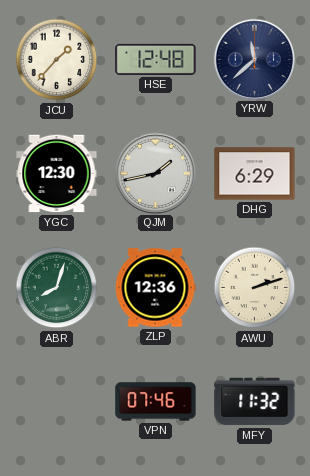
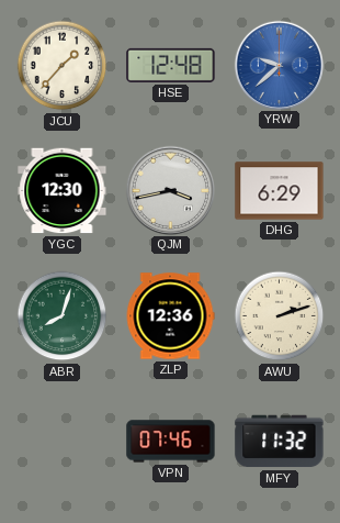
YRW: 11:38 -> 9:38 (279, 65)
YRW dial: navy -> blue (279, 65)
QJM: 1:43 -> 3:43 (170, 190)
